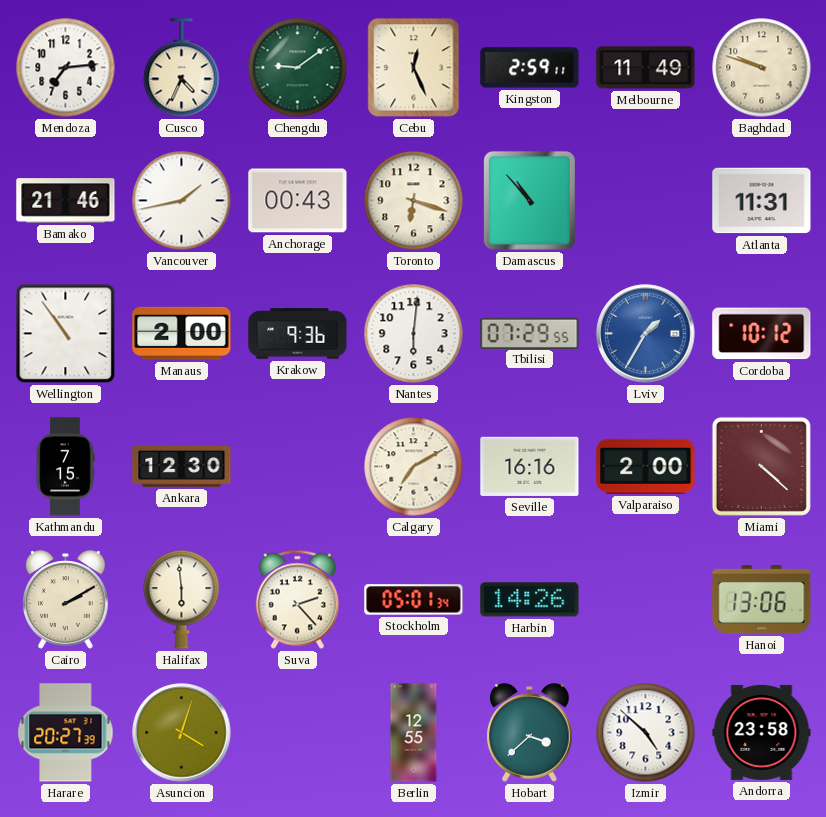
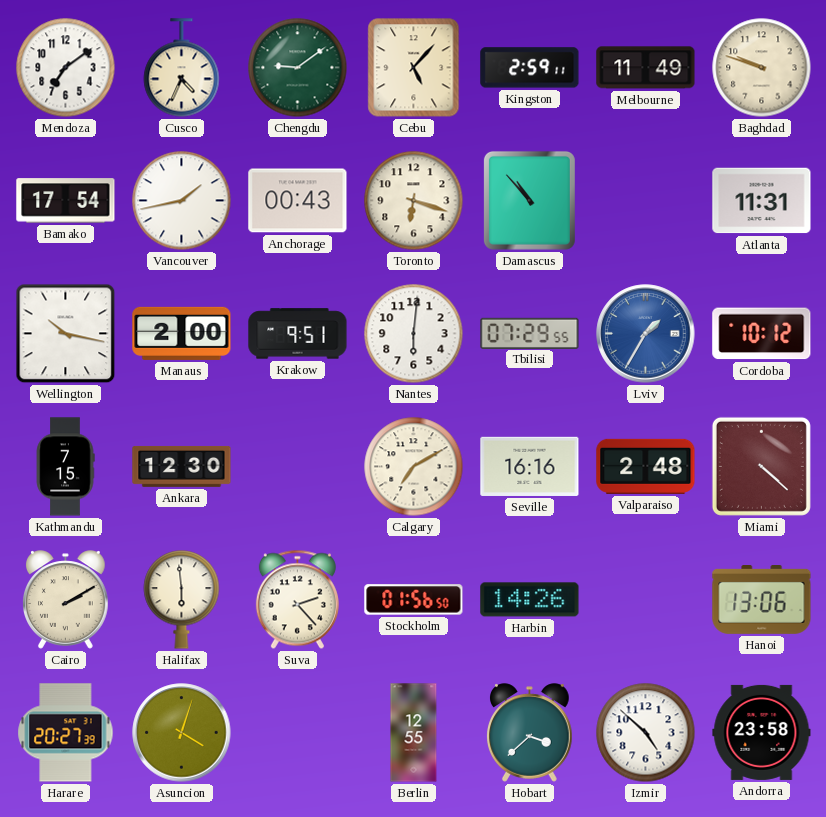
Mendoza: 7:14 -> 7:09 (66, 68)
Cebu: 12:26 -> 5:07 (414, 68)
Bamako: 21:46 -> 17:54 (66, 201)
Wellington: 10:54 -> 10:17 (66, 334)
Krakow: 9:36 -> 9:51 (298, 334)
Valparaiso: 2:00 -> 2:48 (646, 466)
Stockholm: 05:01 -> 01:56 (414, 600)
